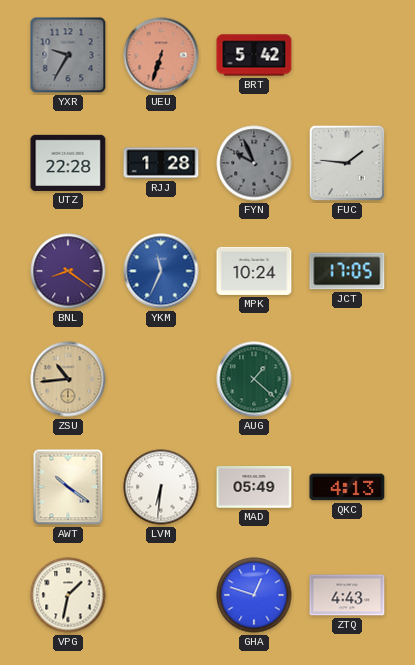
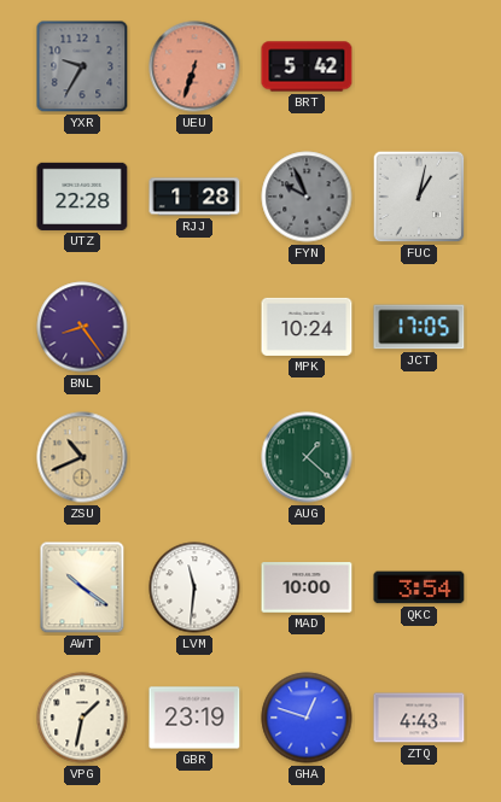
FUC: 1:46 -> 1:02 (419, 197)
BNL: 8:21 -> 8:24 (82, 327)
YKM: 11:34 -> none (161, 271)
ZSU: 10:44 -> 10:41 (82, 457)
LVM: 6:31 -> 11:31 (194, 587)
MAD: 05:49 -> 10:00 (307, 587)
QKC: 4:13 -> 3:54 (419, 587)
GBR: none -> 23:19 (194, 718)
